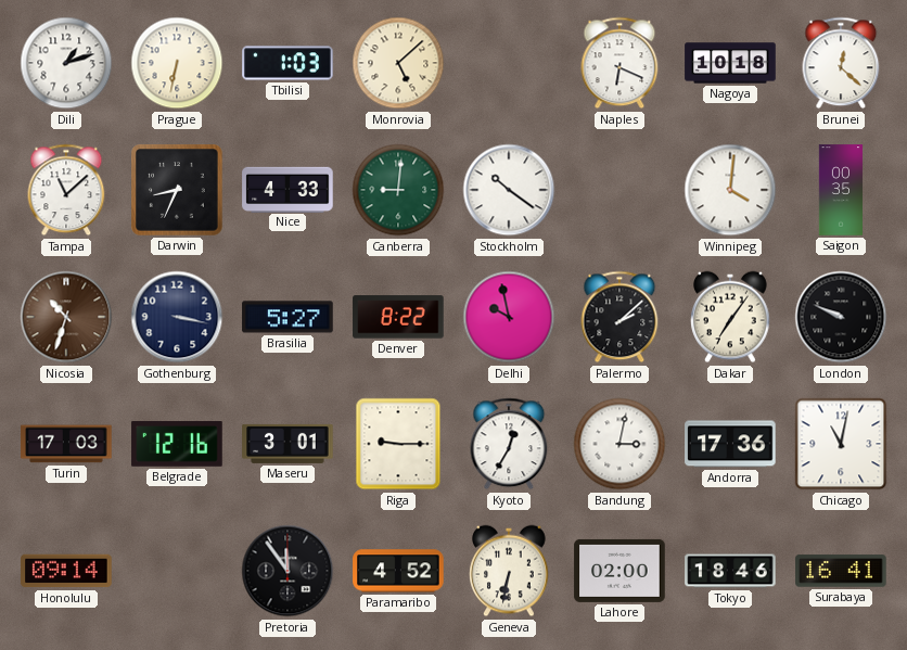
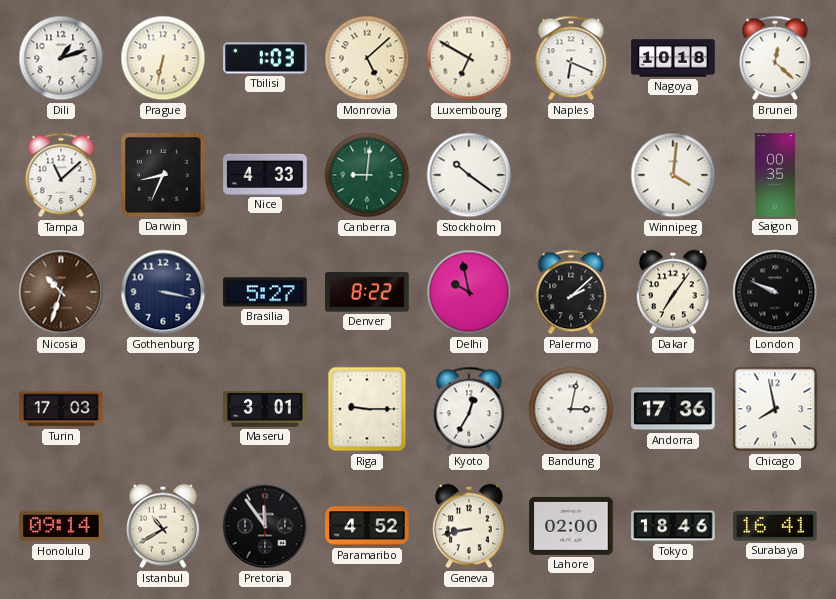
Luxembourg: none -> 6:50 (469, 58)
Belgrade: 12:16 -> none (177, 444)
Chicago: 11:02 -> 7:58 (775, 409)
Istanbul: none -> 10:40 (163, 526)
Geneva: 6:32 -> 8:43 (469, 526)
